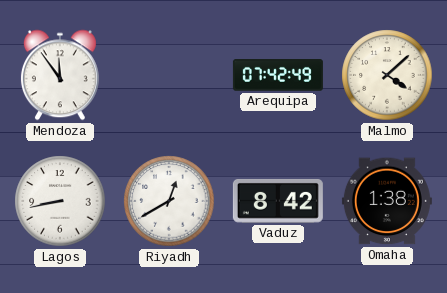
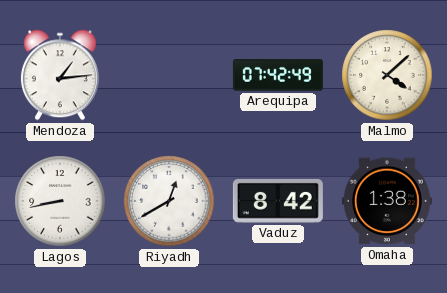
Mendoza: 11:54 -> 1:14 (60, 75)
